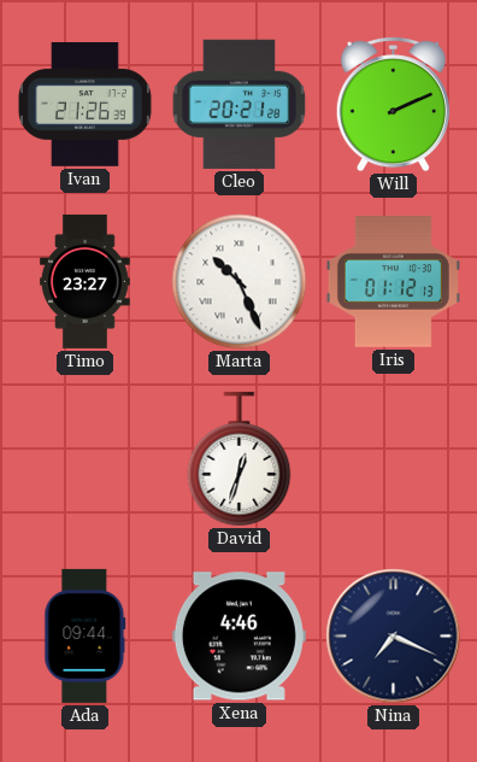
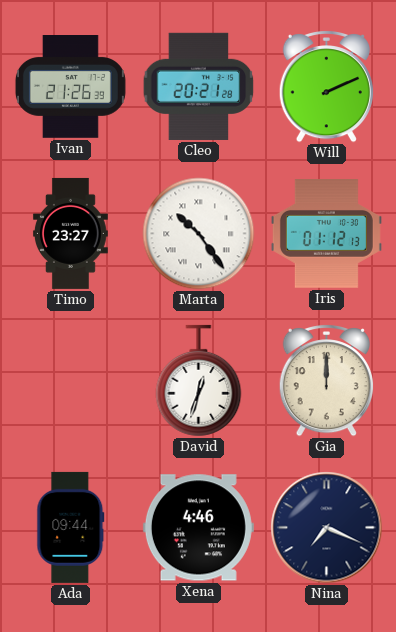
Marta: 10:26 -> 10:24 (199, 234)
Gia: none -> 12:00 (326, 380)
